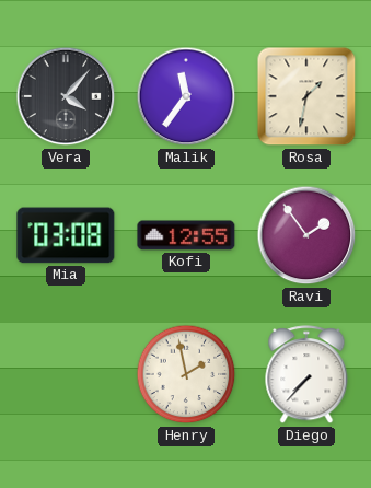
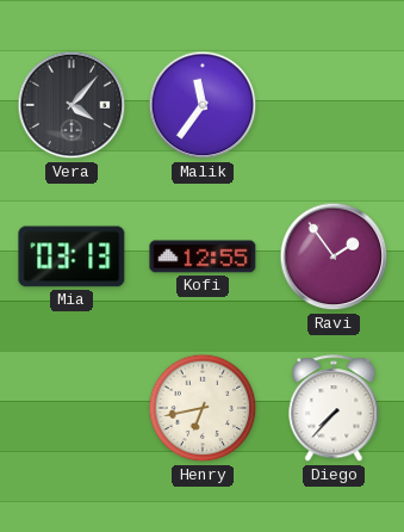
Rosa: 1:32 -> none (306, 96)
Mia: 03:08 -> 03:13 (72, 256)
Henry: 1:58 -> 6:43 (203, 408)
